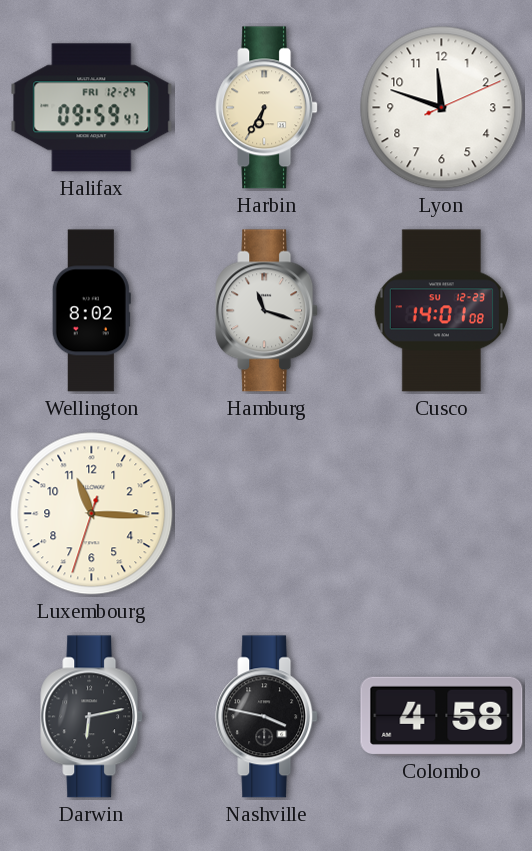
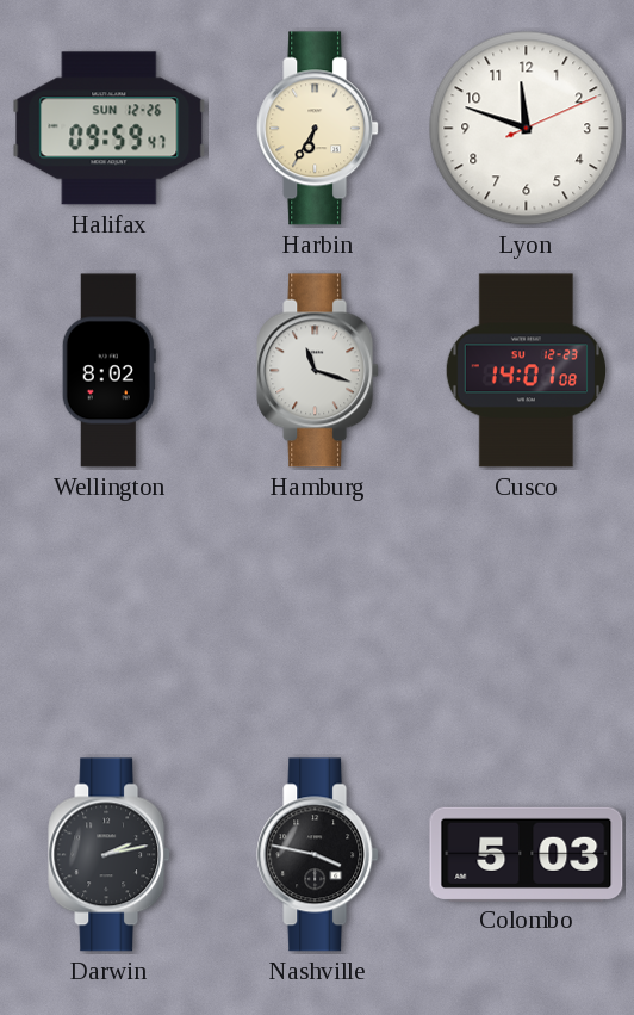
Halifax date: FRI 12-24 -> SUN 12-26 (110, 129)
Luxembourg: 11:15 -> none (92, 514)
Darwin: 6:13 -> 2:13 (110, 855)
Colombo: 4:58 -> 5:03 (527, 854)
